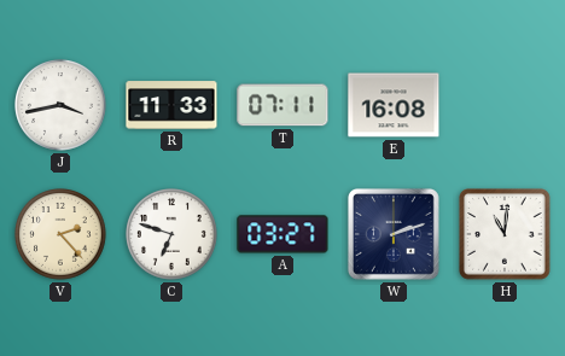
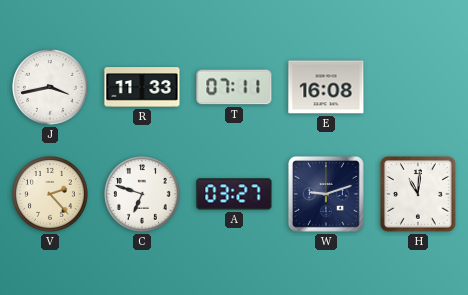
W: 2:12 -> 9:12 (326, 194)
